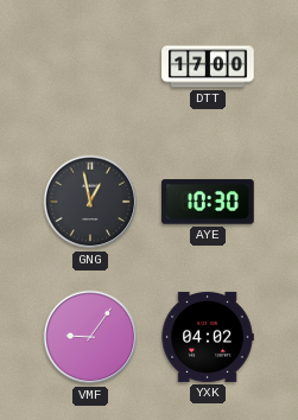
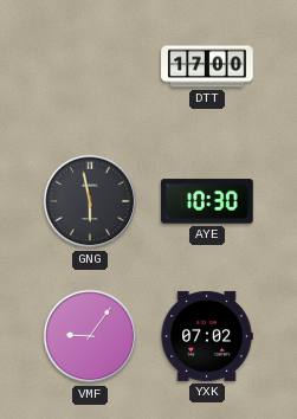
GNG: 12:58 -> 5:58 (90, 201)
YXK: 04:02 -> 07:02 (207, 336)
